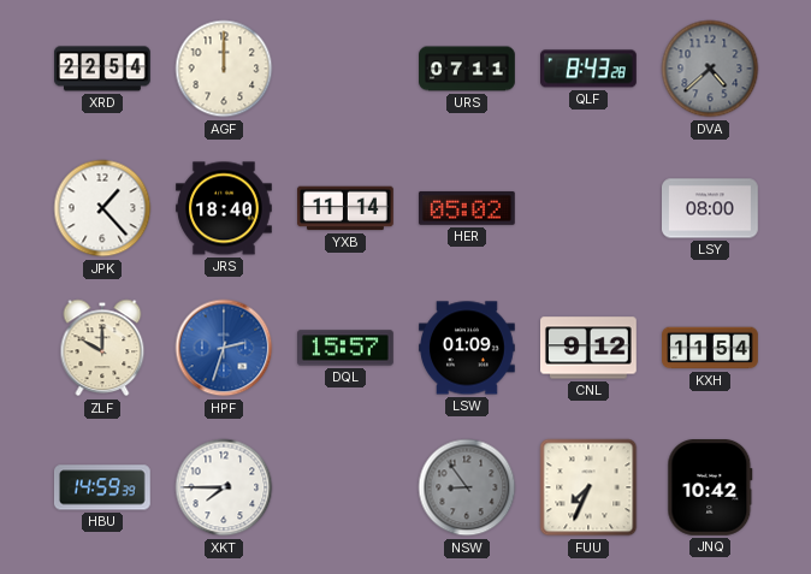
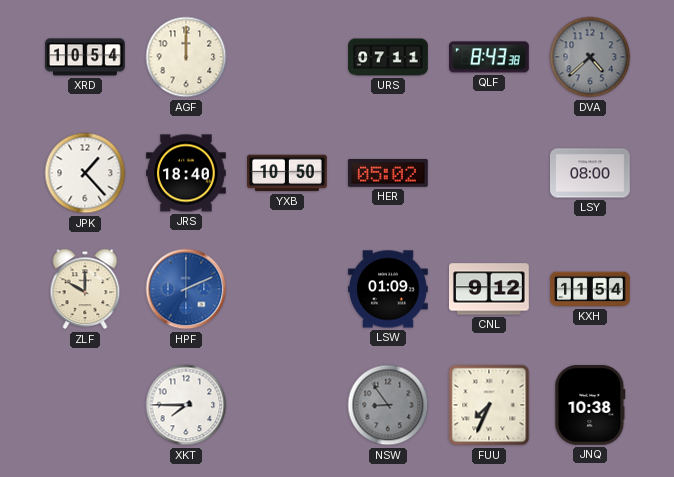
XRD: 22:54 -> 10:54 (86, 57)
QLF: 8:43:28 -> 8:43:38 (490, 57)
YXB: 11:14 -> 10:50 (288, 173)
HPF: 2:33 -> 2:11 (186, 289)
DQL: 15:57 -> none (347, 348)
HBU: 14:59 -> none (102, 487)
JNQ: 10:42 -> 10:38 (590, 406)
